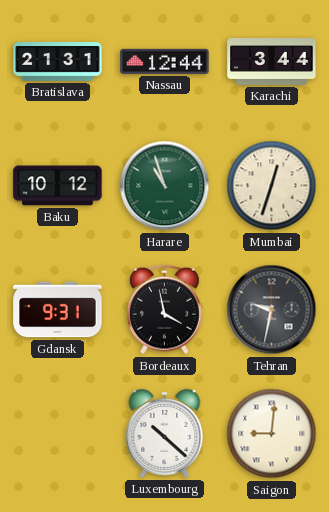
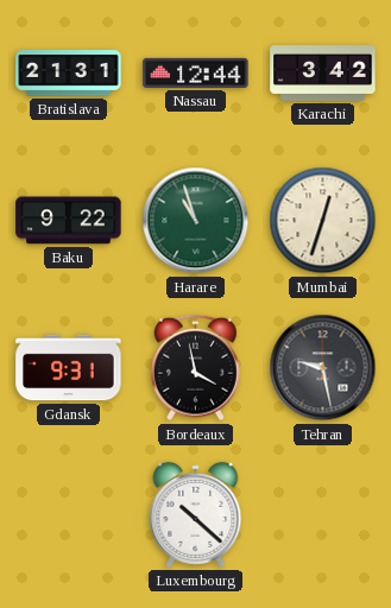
Karachi: 3:44 -> 3:42 (323, 74)
Baku: 10:12 -> 9:22 (69, 221)
Tehran: 9:32 -> 9:28 (323, 368)
Saigon: 9:01 -> none (272, 434)
